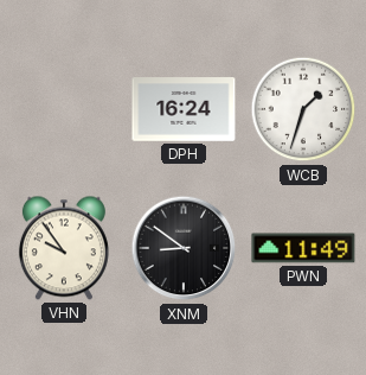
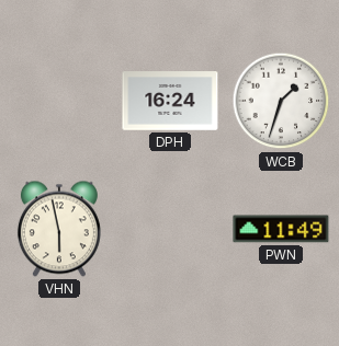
VHN: 9:54 -> 5:58 (59, 229)
XNM: 8:51 -> none (184, 248)
